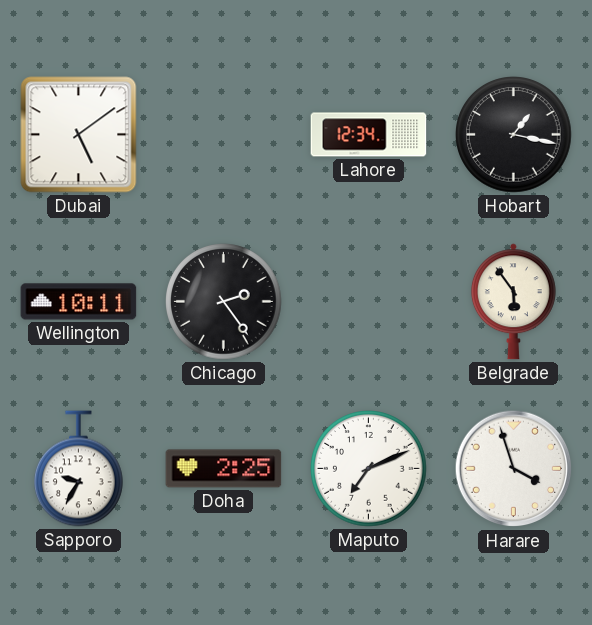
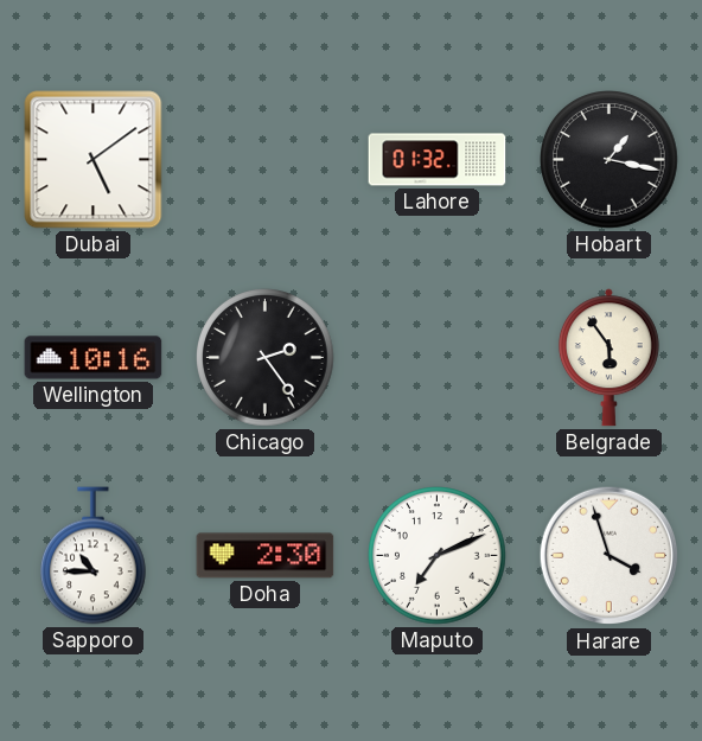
Lahore: 12:34 -> 01:32 (438, 160)
Wellington: 10:11 -> 10:16 (94, 358)
Sapporo: 9:35 -> 10:45 (94, 556)
Doha: 2:25 -> 2:30 (266, 556)
